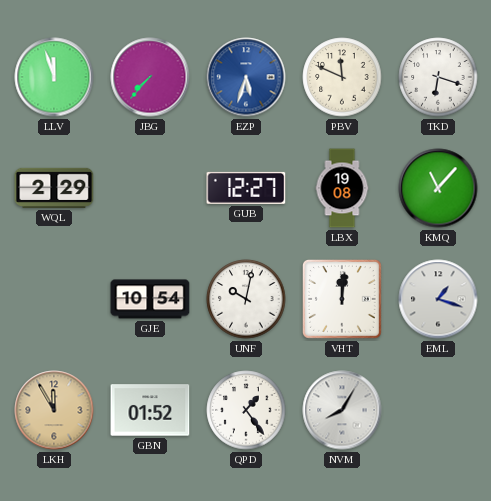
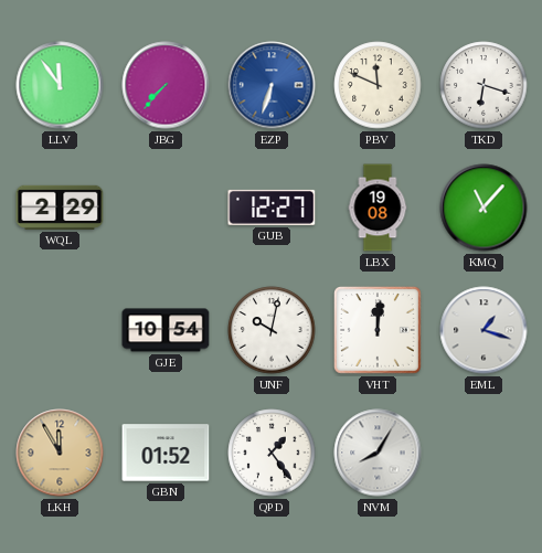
LLV: 11:57 -> 11:54 (60, 85)
EZP: 5:33 -> 6:33 (272, 85)
